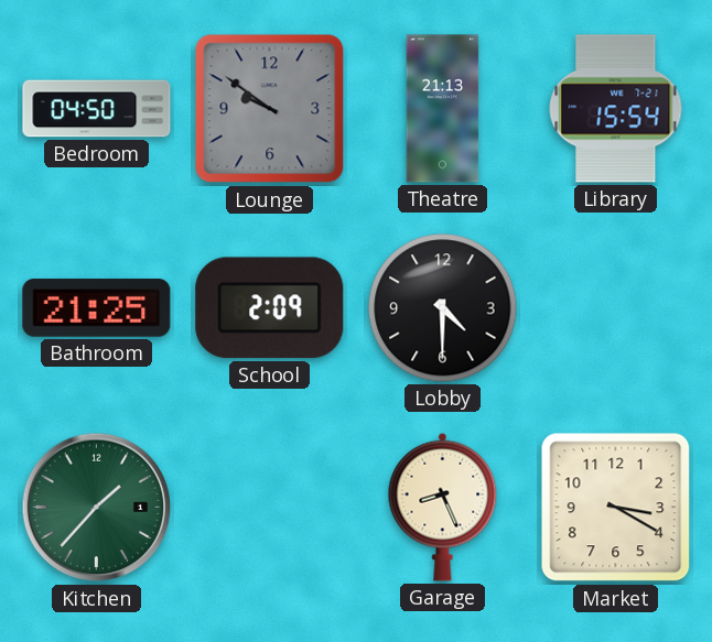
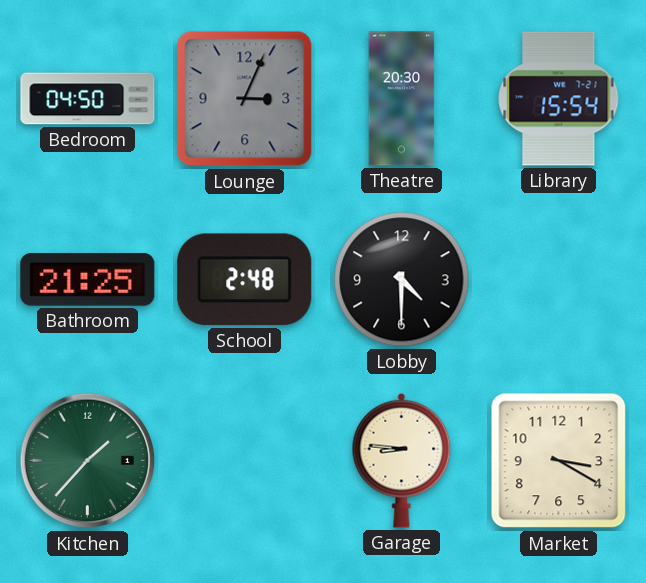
Lounge: 9:51 -> 3:04 (245, 99)
Theatre: 21:13 -> 20:30 (402, 99)
School: 2:09 -> 2:48 (245, 280)
Garage: 8:26 -> 8:46 (402, 460)
